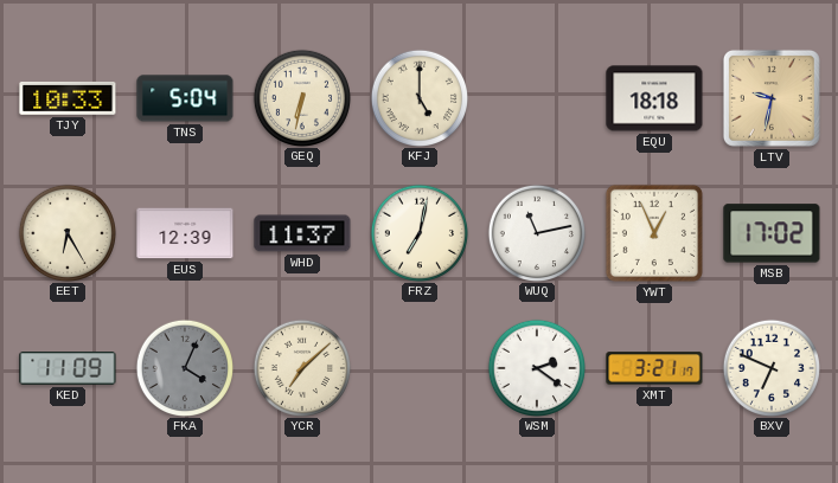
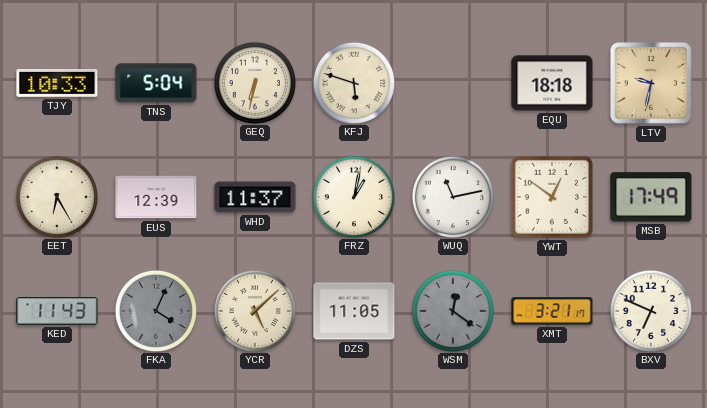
KFJ: 5:00 -> 5:48 (353, 82)
FRZ: 7:02 -> 1:02 (353, 196)
YWT: 12:56 -> 12:51 (552, 197)
MSB: 17:02 -> 17:49 (651, 197)
KED: 11:09 -> 11:43 (57, 312)
YCR: 7:08 -> 5:08 (254, 310)
DZS: none -> 11:05 (354, 311)
WSM: 2:21 -> 12:21 (452, 310)
WSM dial: white -> grey (452, 310)
